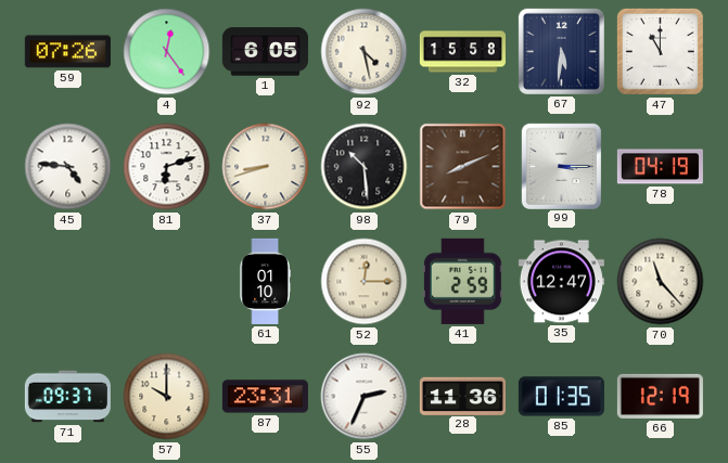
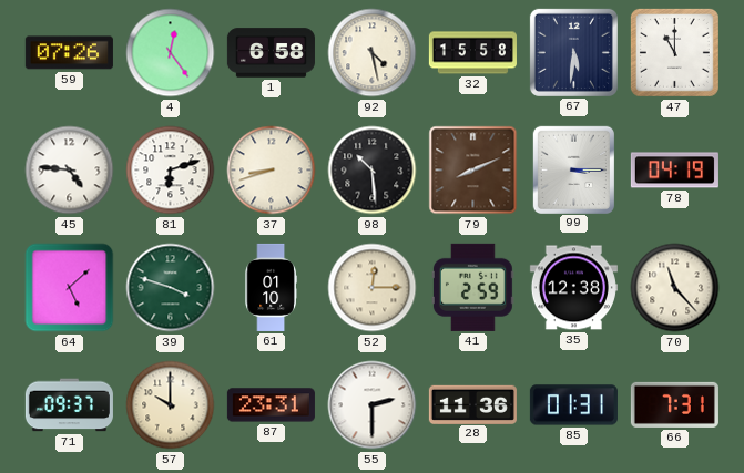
1: 6:05 -> 6:58 (271, 53)
64: none -> 5:08 (70, 288)
39: none -> 3:48 (171, 288)
35: 12:47 -> 12:38 (573, 288)
55: 2:34 -> 2:30 (373, 405)
85: 01:35 -> 01:31 (573, 405)
66: 12:19 -> 7:31 (674, 404)
